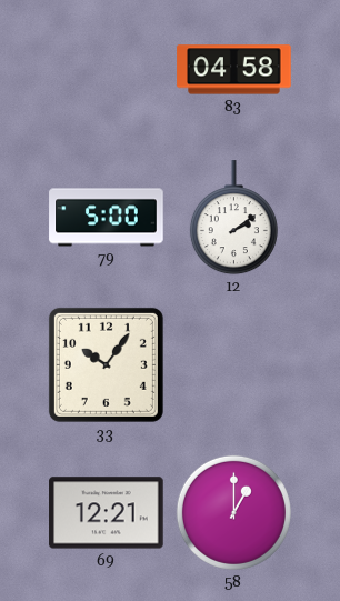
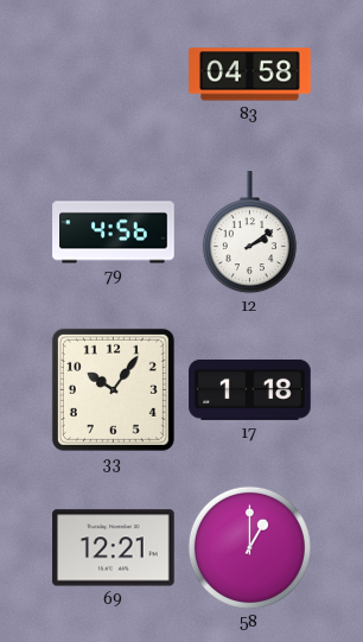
79: 5:00 -> 4:56 (114, 233)
17: none -> 1:18 (250, 389)
